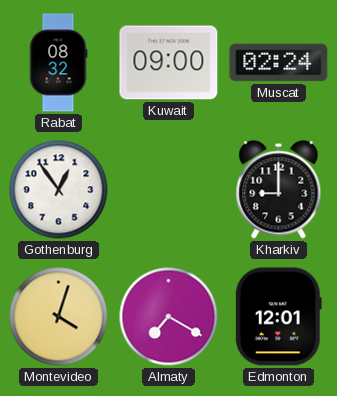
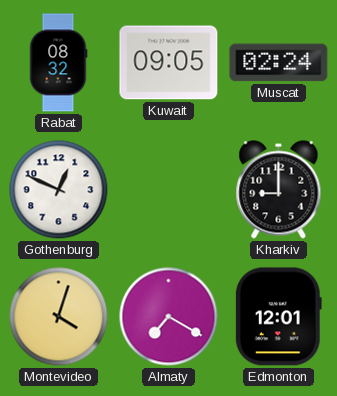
Kuwait: 09:00 -> 09:05 (169, 63)
Gothenburg: 12:54 -> 12:49 (59, 190)
